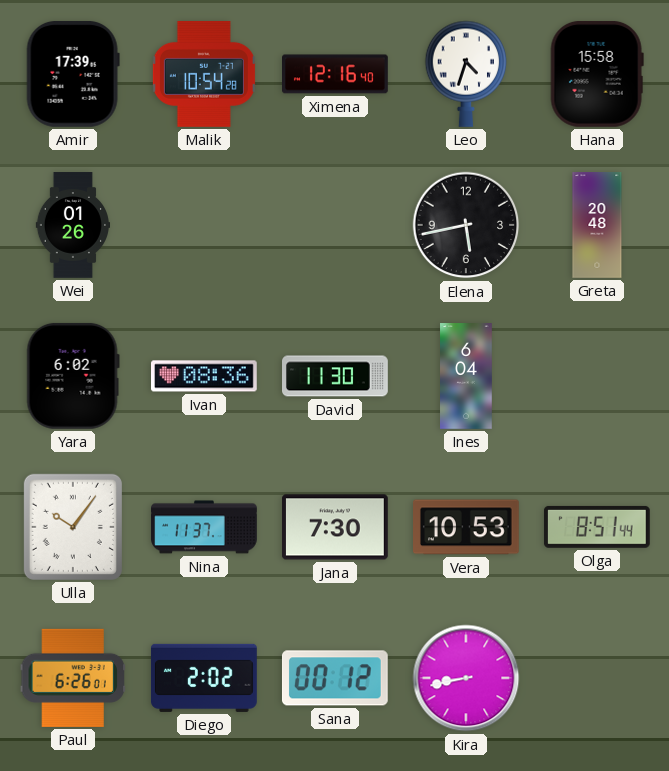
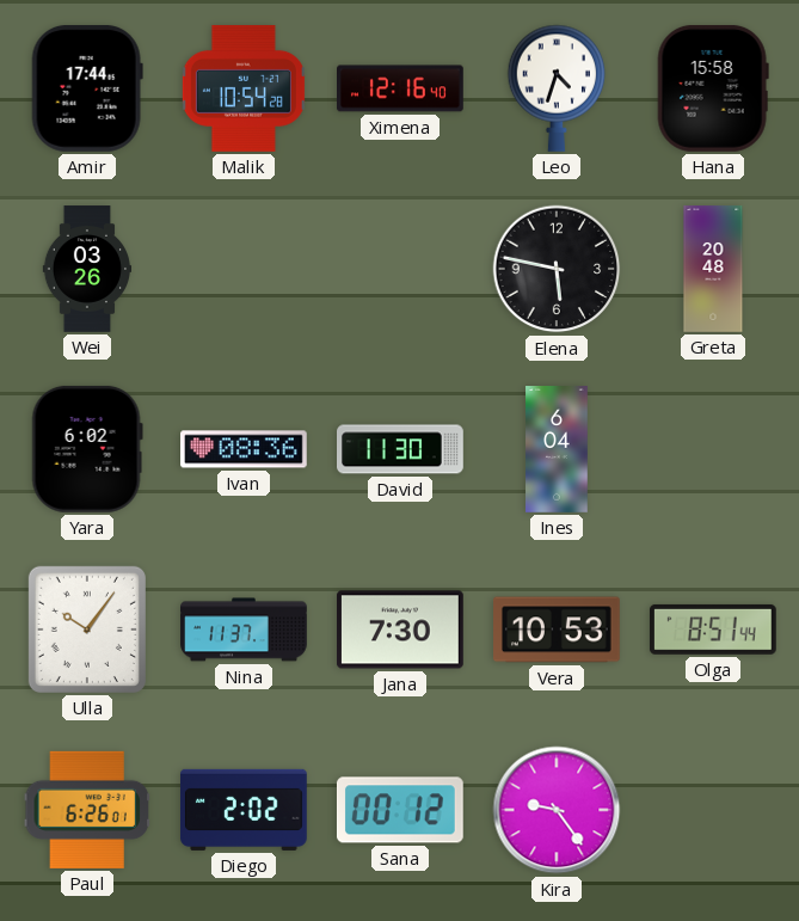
Amir: 17:39 -> 17:44 (87, 88)
Wei: 01:26 -> 03:26 (86, 269)
Elena: 5:43 -> 5:47 (557, 269)
Kira: 8:43 -> 9:24 (557, 810)
